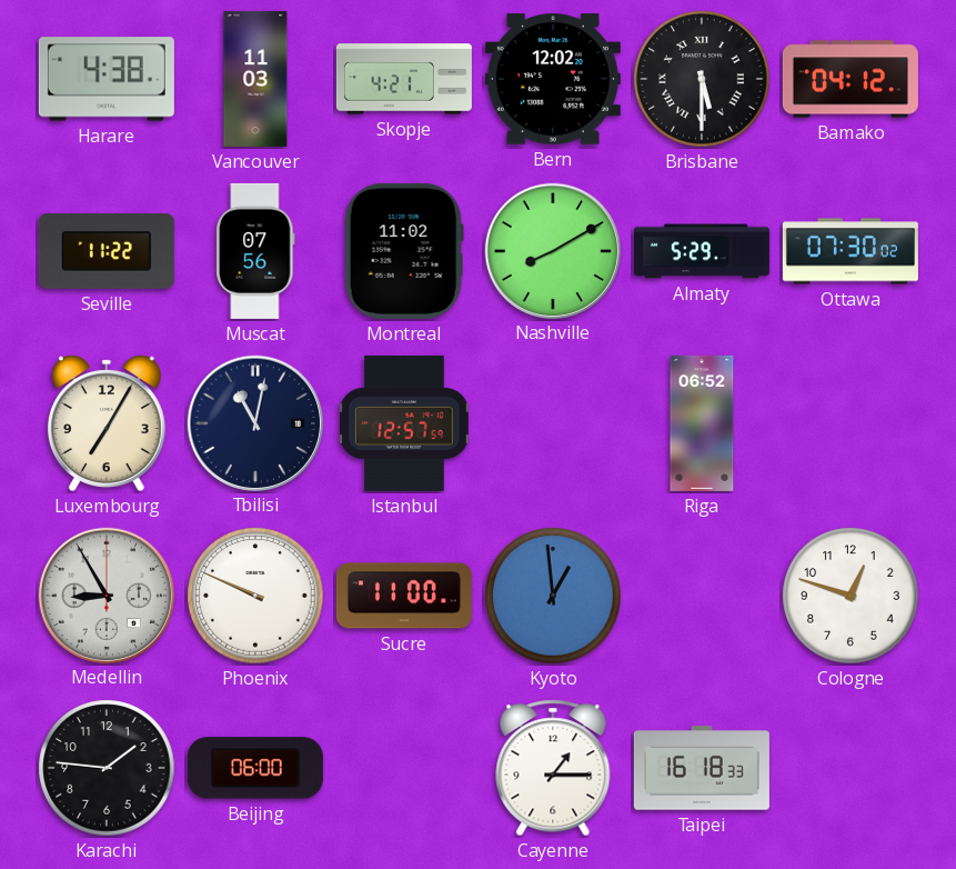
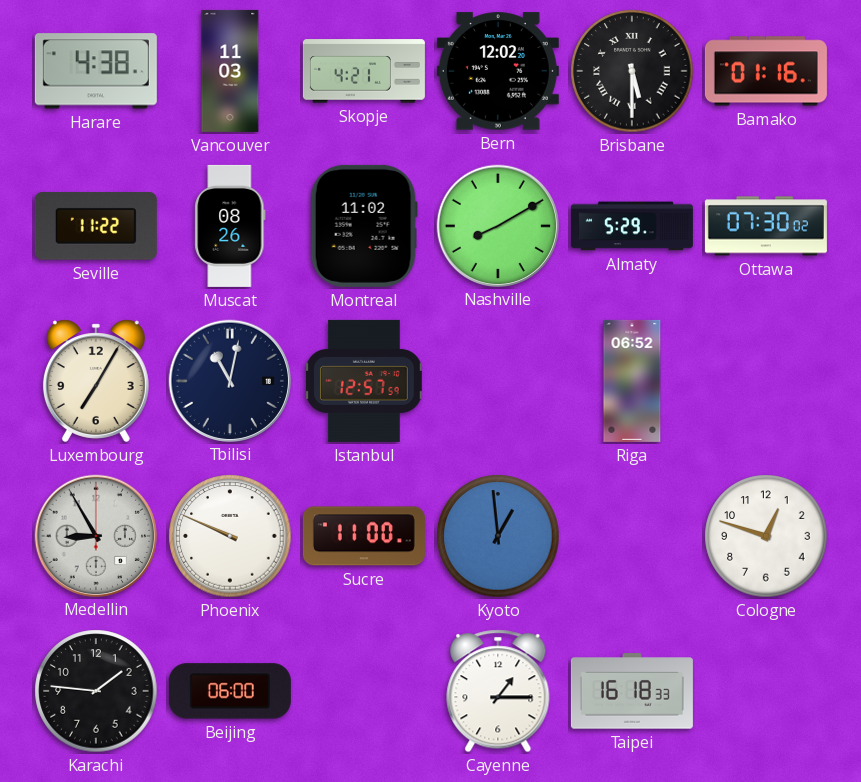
Bamako: 04:12 -> 01:16 (766, 71)
Muscat: 07:56 -> 08:26 (230, 226)
